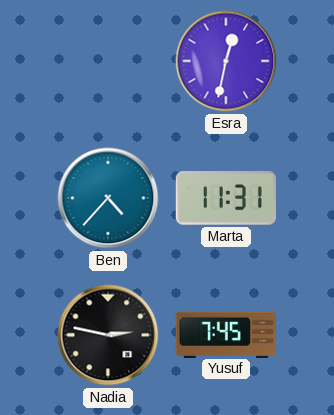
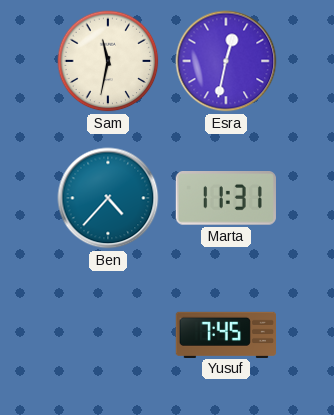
Sam: none -> 11:32 (108, 61)
Nadia: 2:47 -> none (108, 335)
